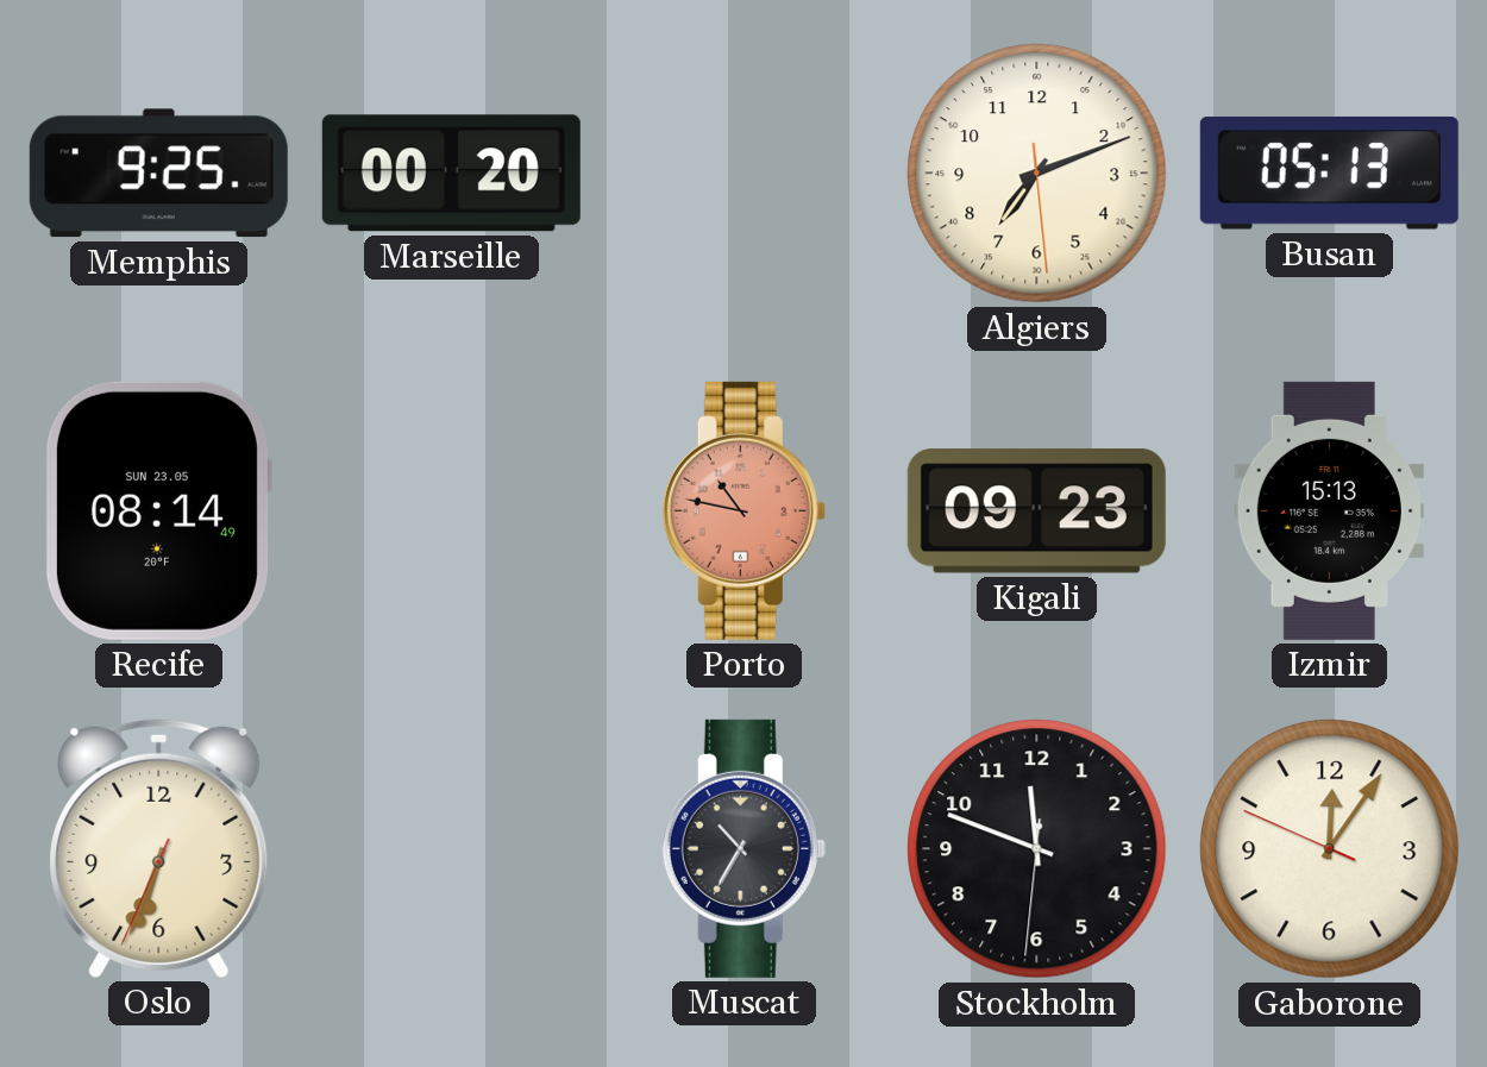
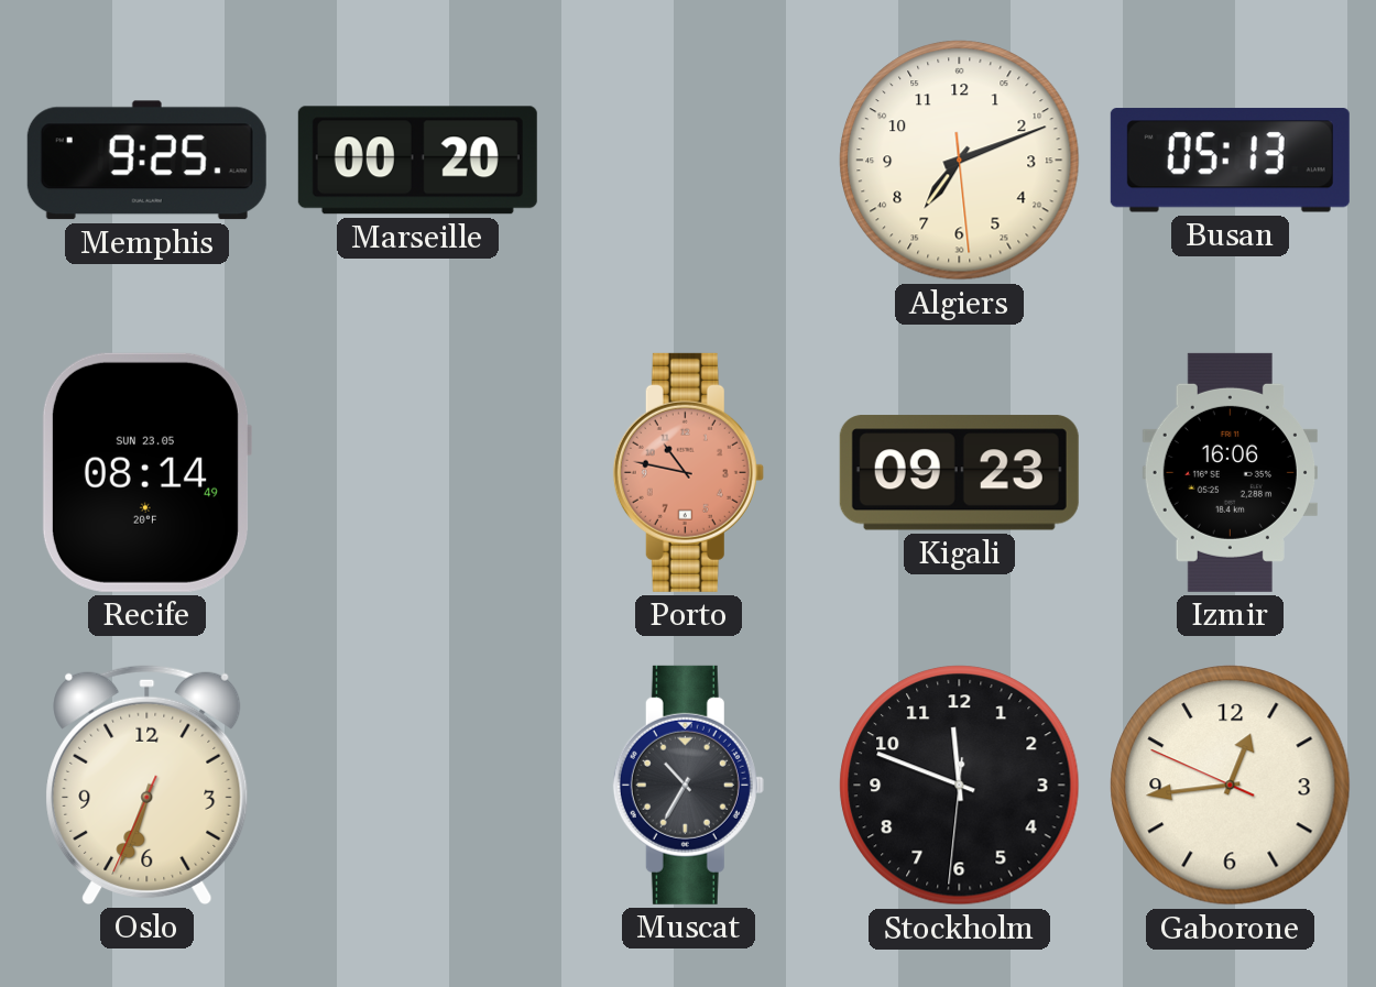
Izmir: 15:13 -> 16:06 (1230, 472)
Gaborone: 12:05 -> 12:43 (1231, 786)
